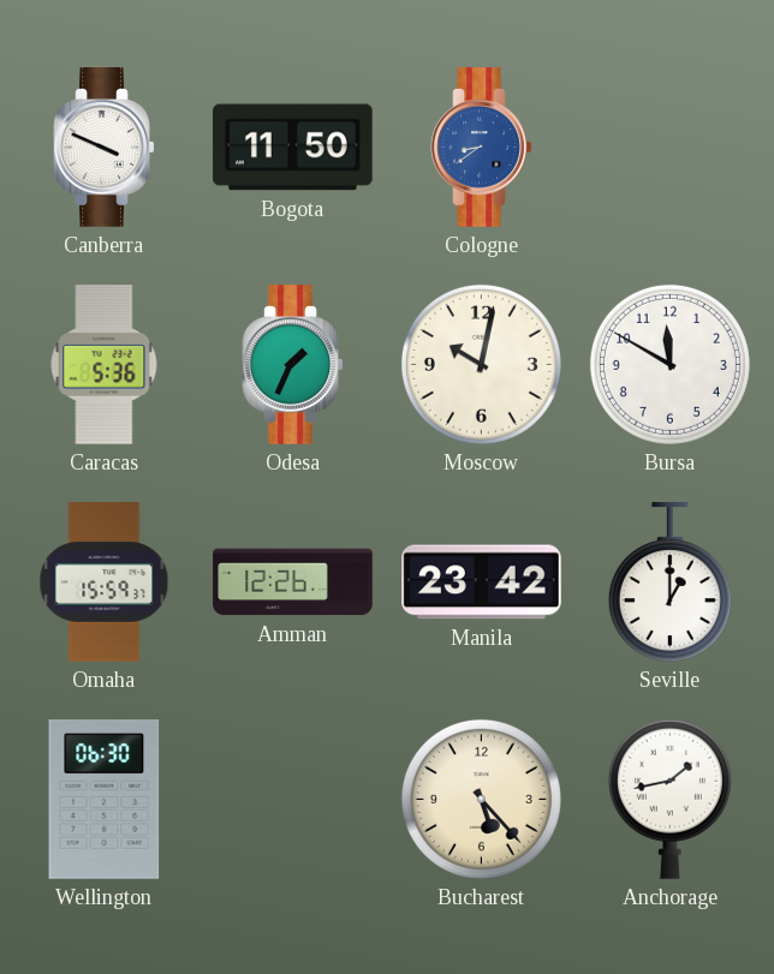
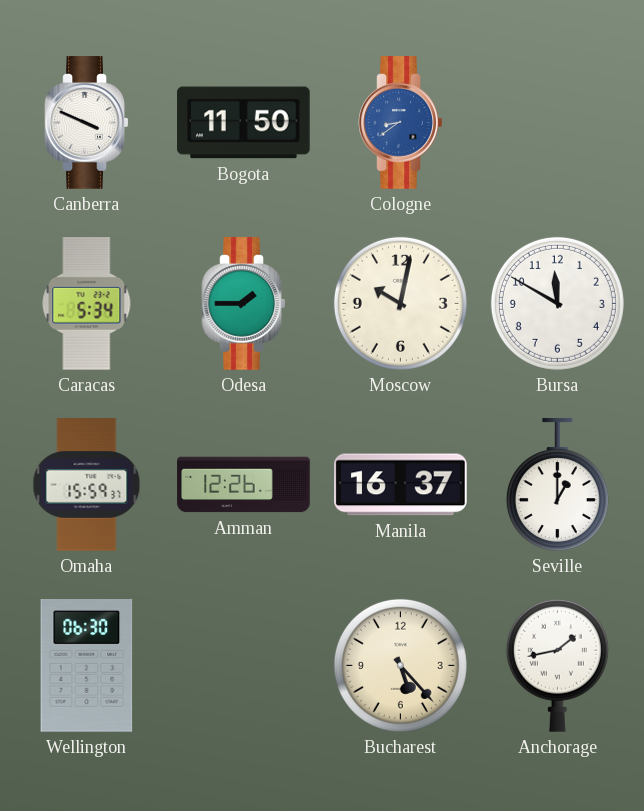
Caracas: 5:36 -> 5:34 (87, 304)
Odesa: 1:34 -> 1:45 (244, 304)
Manila: 23:42 -> 16:37 (401, 485)
